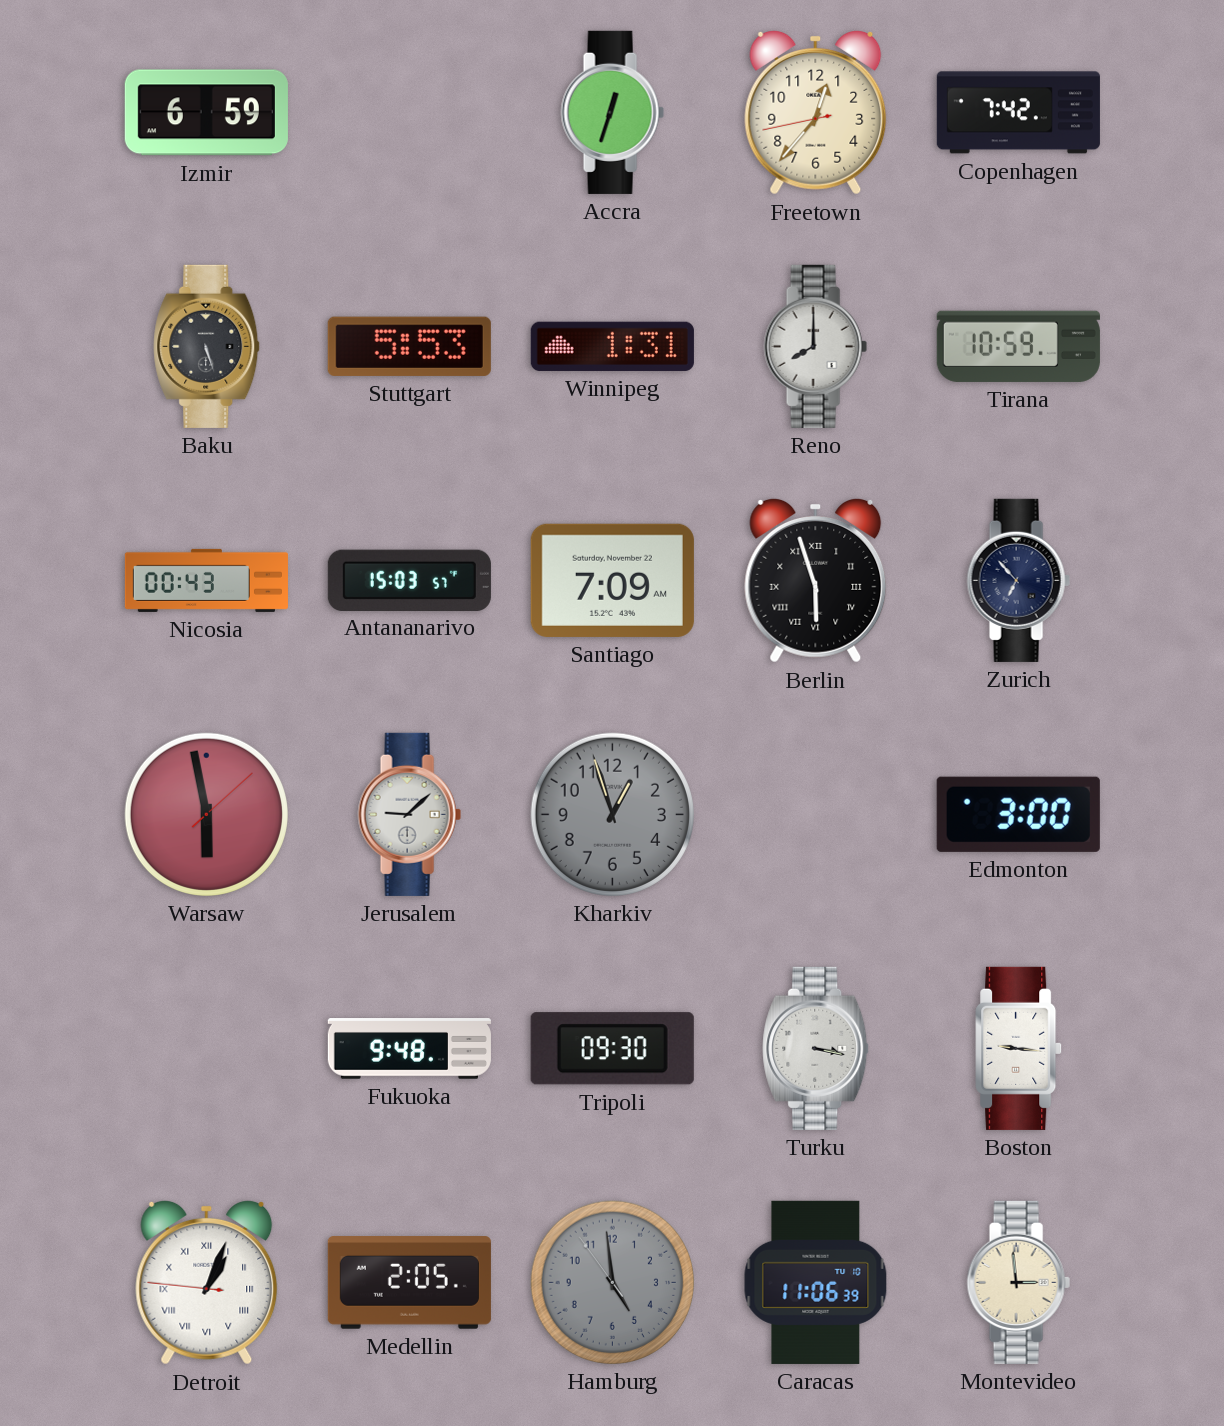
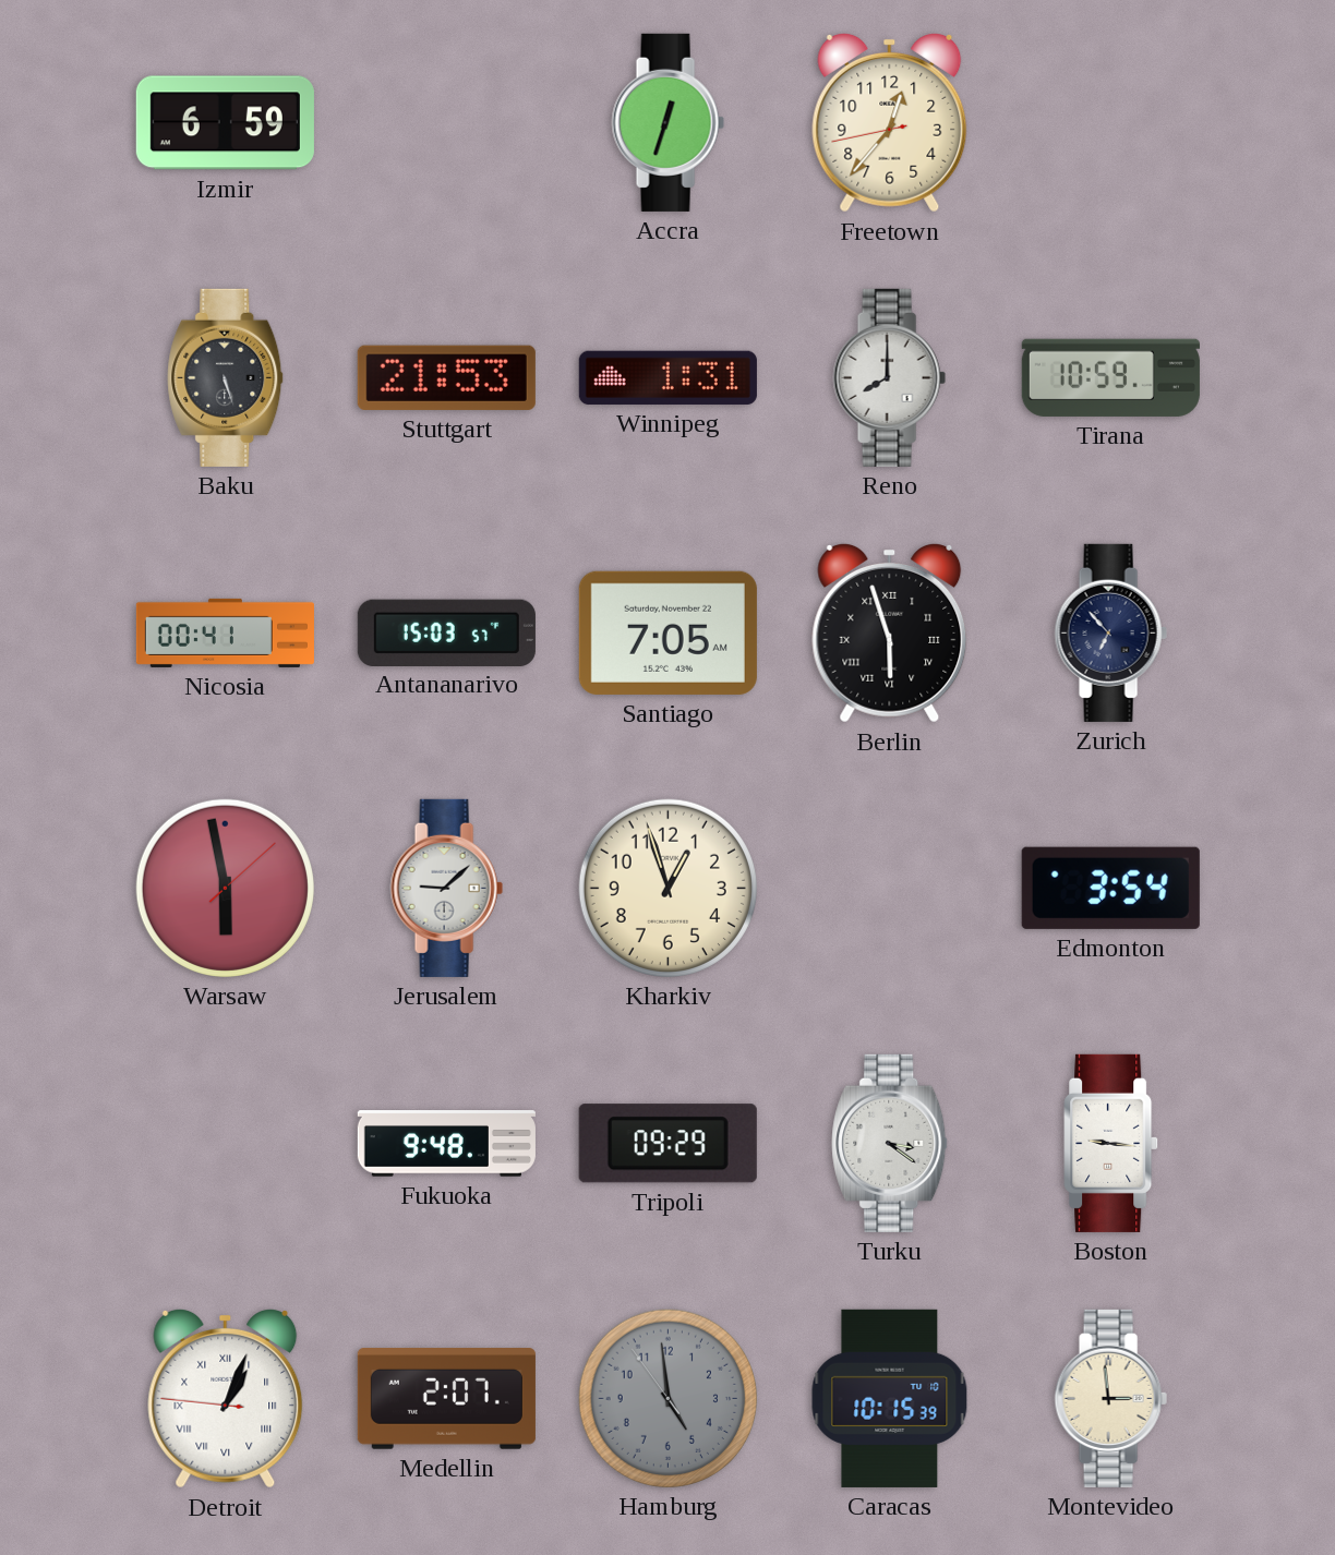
Copenhagen: 7:42 -> none (1018, 113)
Stuttgart: 5:53 -> 21:53 (446, 377)
Nicosia: 00:43 -> 00:41 (225, 632)
Santiago: 7:09 -> 7:05 (667, 632)
Kharkiv dial: grey -> cream (667, 888)
Edmonton: 3:00 -> 3:54 (1110, 888)
Tripoli: 09:30 -> 09:29 (667, 1144)
Turku: 3:17 -> 3:21 (890, 1143)
Medellin: 2:05 -> 2:07 (446, 1399)
Caracas: 11:06 -> 10:15 (890, 1398)
